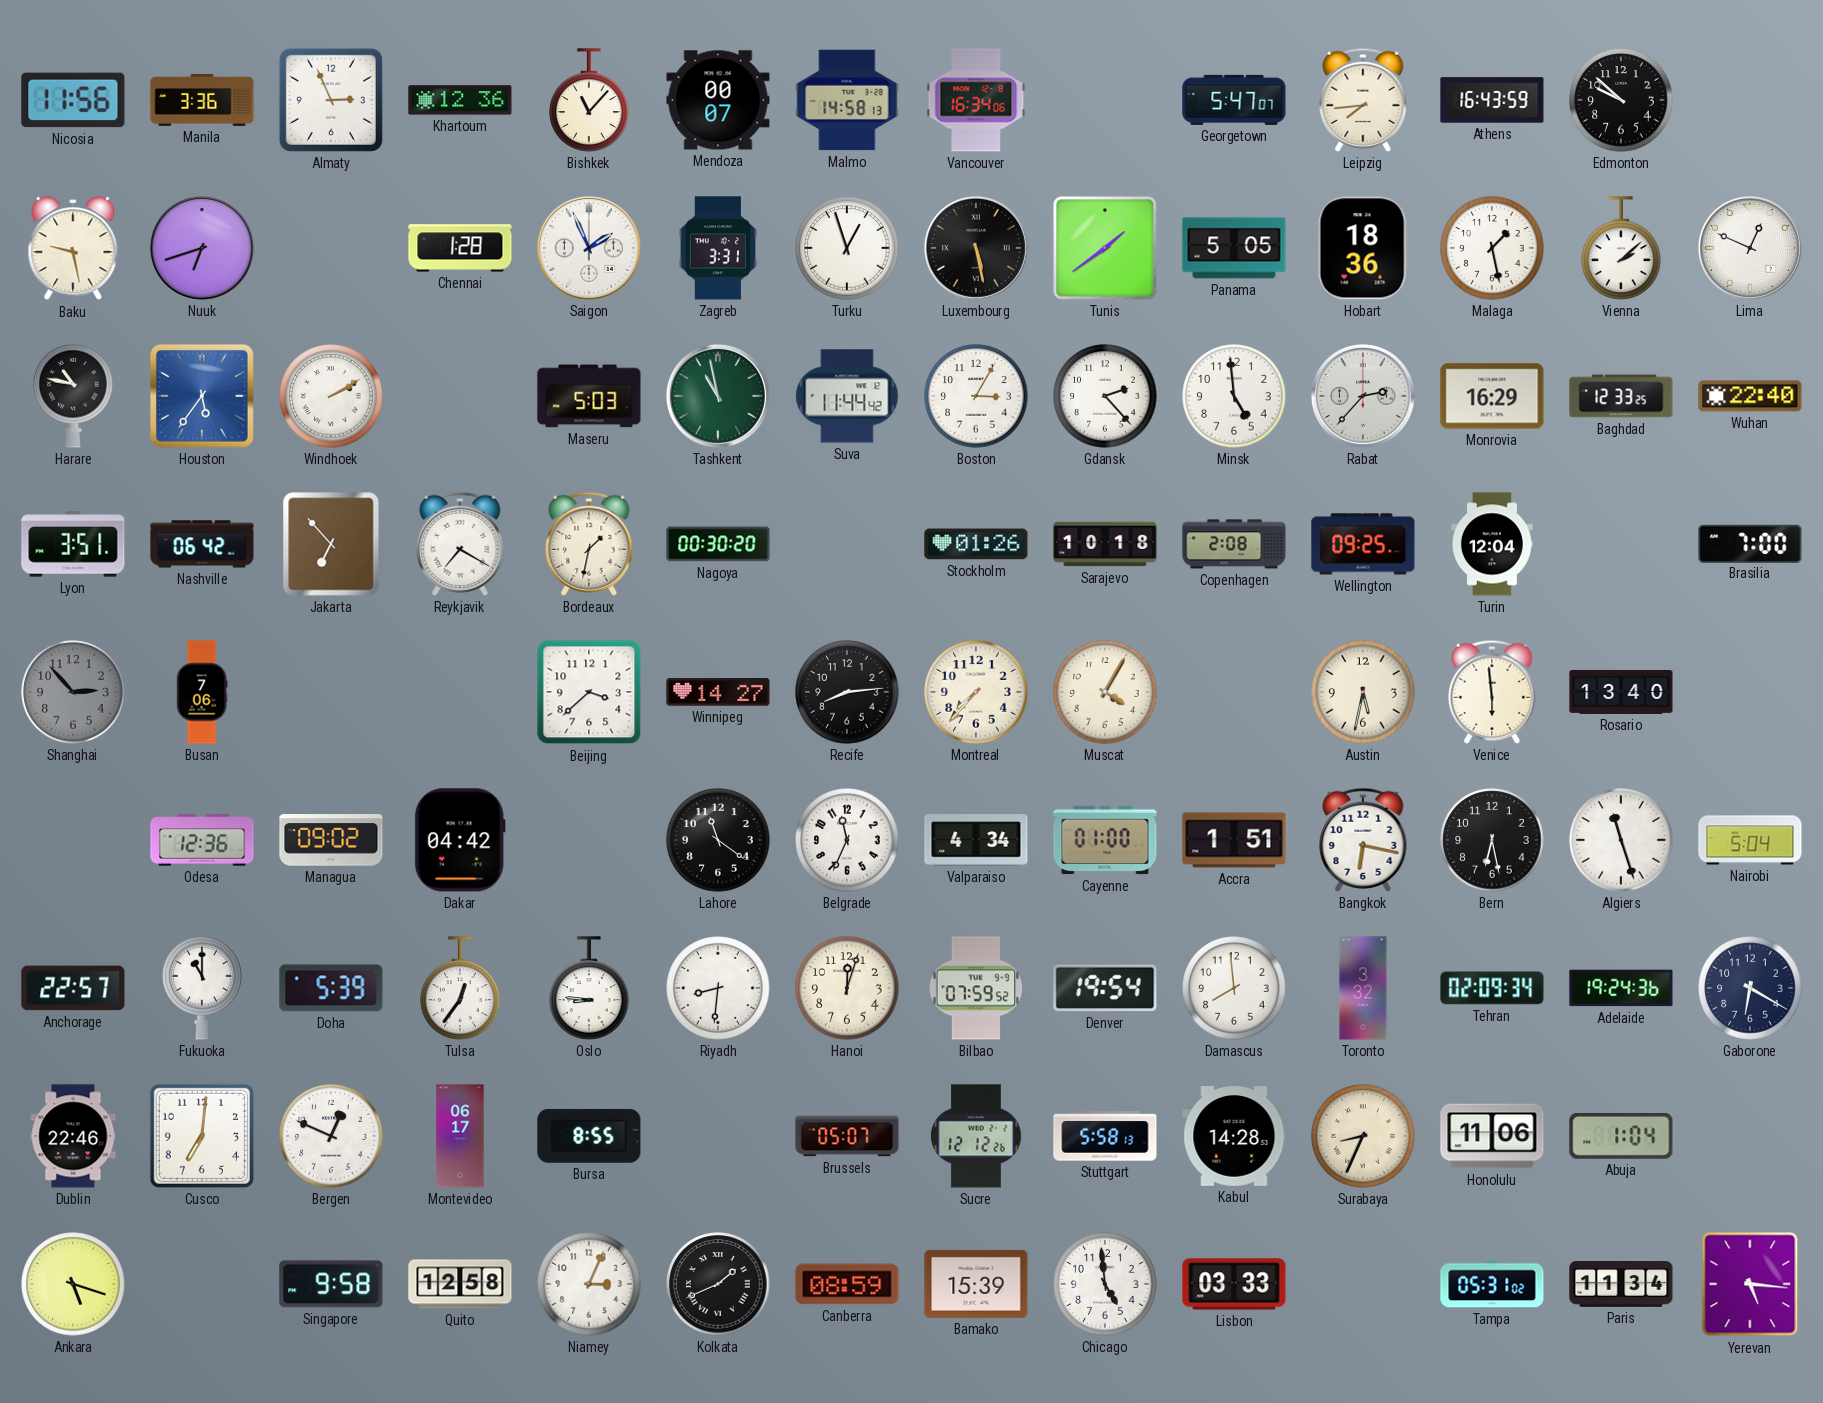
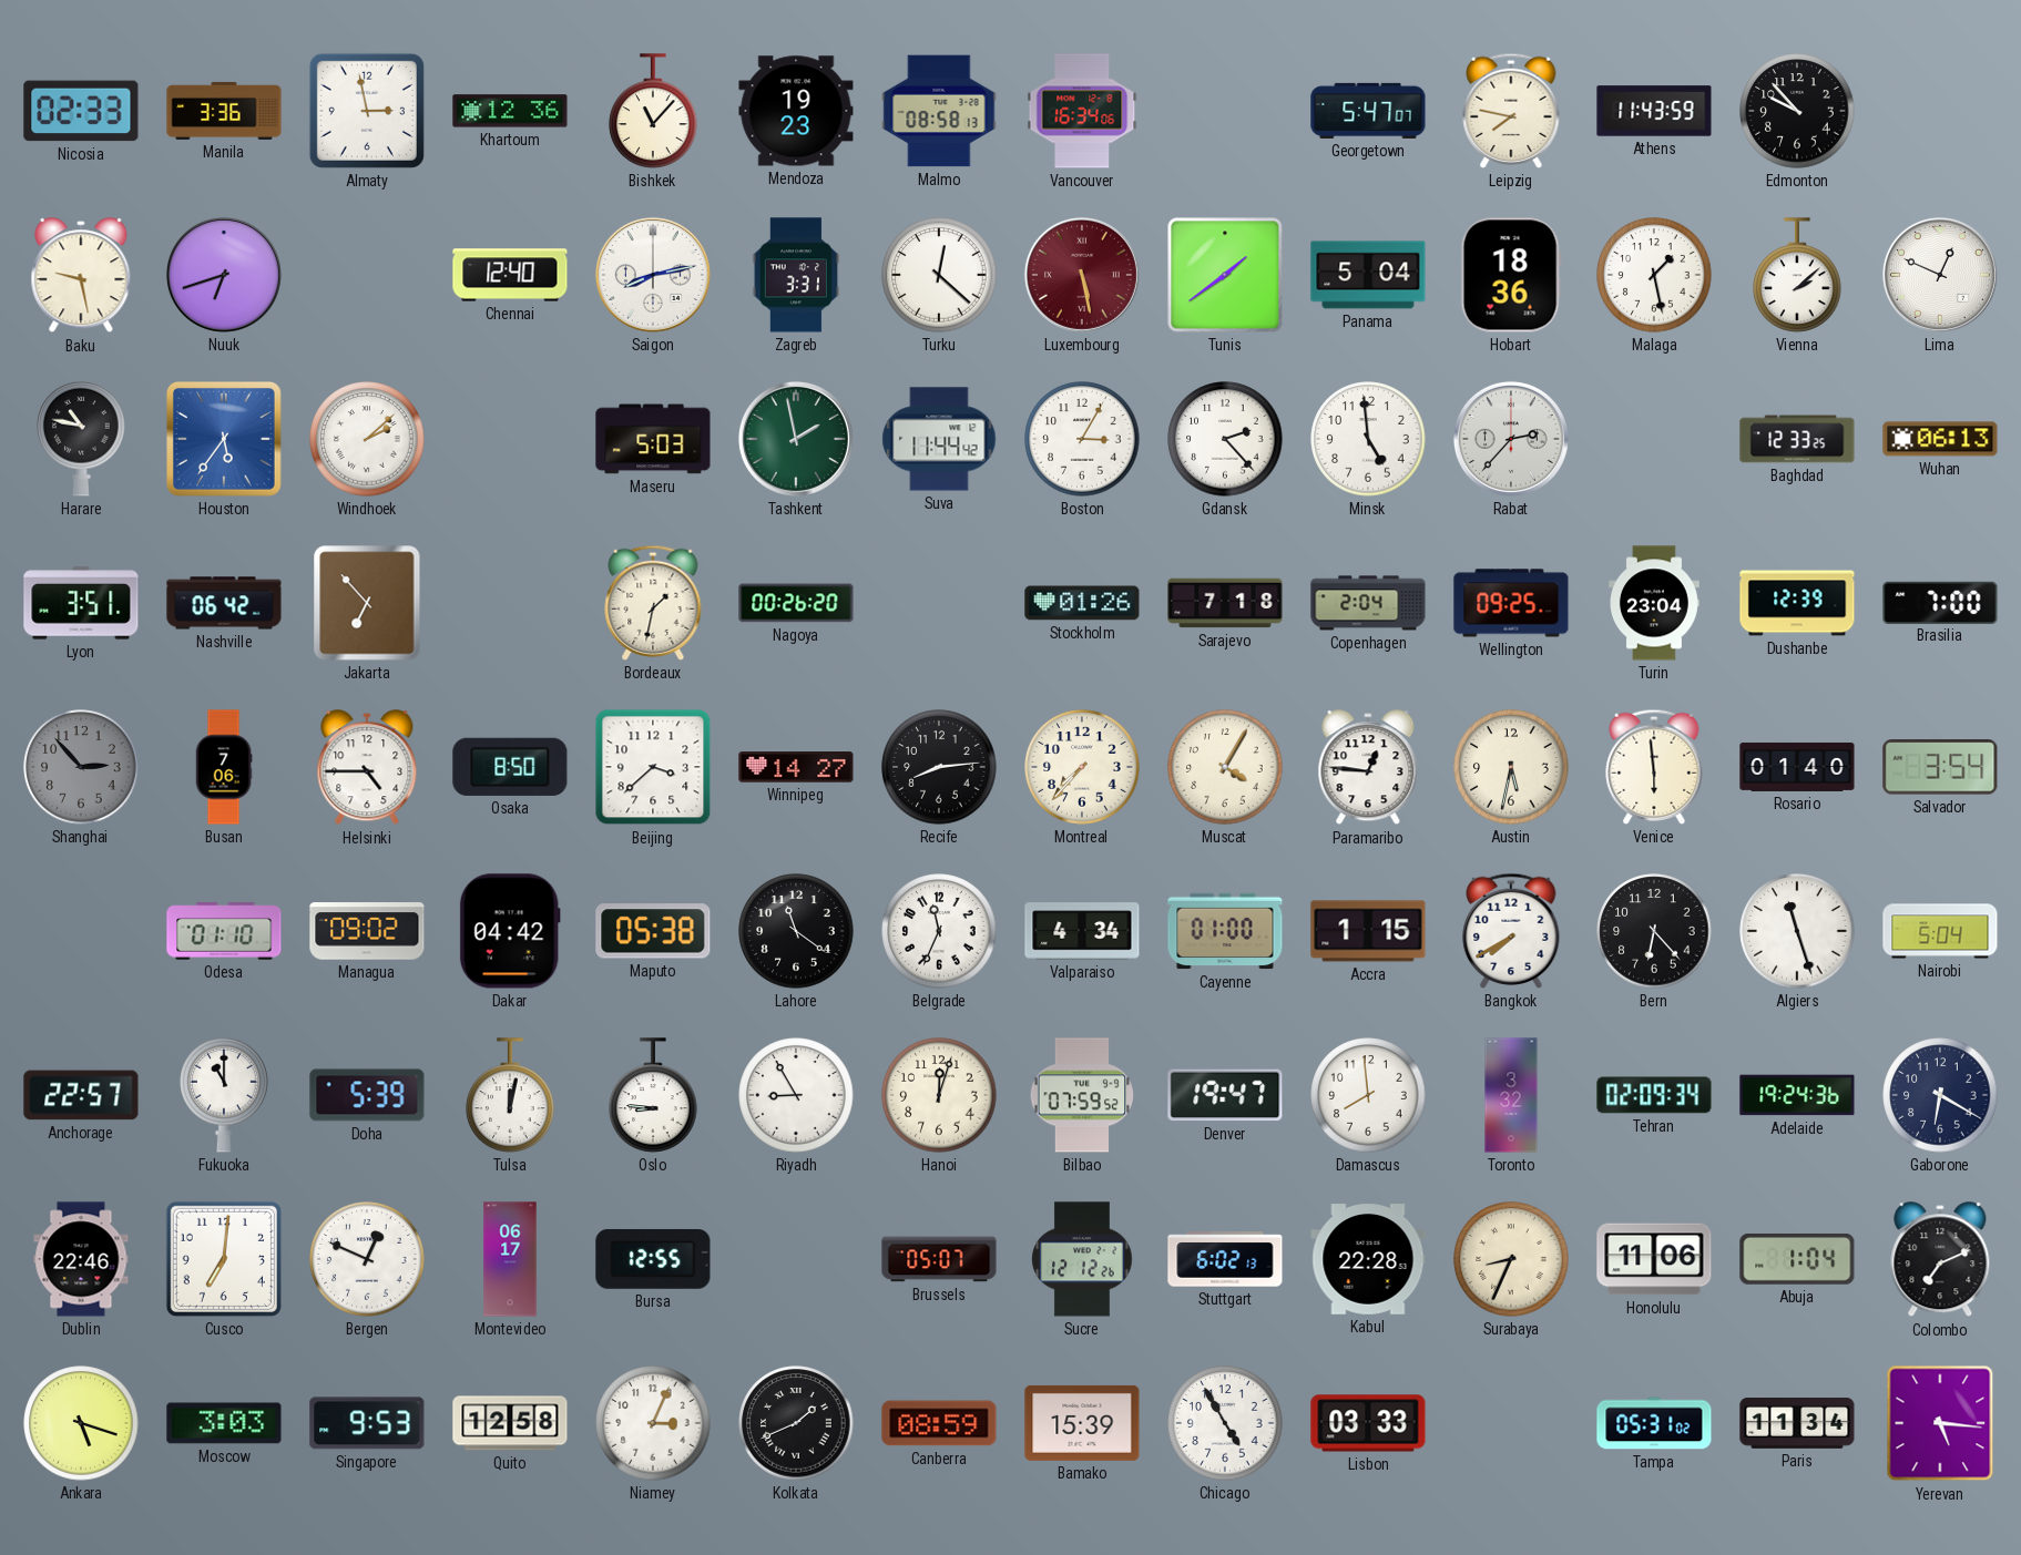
Nicosia: 11:56 -> 02:33 (81, 111)
Almaty: 2:56 -> 2:58 (367, 111)
Mendoza: 00:07 -> 19:23 (796, 111)
Malmo: 14:58 -> 08:58 (939, 111)
Leipzig: 7:44 -> 7:47 (1511, 111)
Athens: 16:43 -> 11:43 (1654, 111)
Edmonton: 9:52 -> 9:53 (1797, 111)
Chennai: 1:28 -> 12:40 (510, 275)
Saigon: 1:56 -> 8:13 (653, 275)
Turku: 12:57 -> 12:22 (939, 275)
Luxembourg dial: black -> burgundy (1082, 275)
Panama: 5:05 -> 5:04 (1368, 275)
Windhoek: 2:10 -> 2:08 (367, 439)
Tashkent: 10:58 -> 1:58 (796, 439)
Monrovia: 16:29 -> none (1492, 396)
Wuhan: 22:40 -> 06:13 (1940, 439)
Reykjavik: 7:20 -> none (460, 544)
Nagoya: 00:30 -> 00:26 (796, 603)
Sarajevo: 10:18 -> 7:18 (1225, 603)
Copenhagen: 2:08 -> 2:04 (1368, 603)
Turin: 12:04 -> 23:04 (1655, 603)
Dushanbe: none -> 12:39 (1797, 603)
Helsinki: none -> 4:45 (367, 768)
Osaka: none -> 8:50 (510, 767)
Paramaribo: none -> 12:46 (1368, 768)
Rosario: 13:40 -> 01:40 (1797, 767)
Salvador: none -> 3:54 (1940, 767)
Odesa: 12:36 -> 01:10 (224, 931)
Maputo: none -> 05:38 (653, 931)
Accra: 1:51 -> 1:15 (1368, 931)
Bangkok: 6:17 -> 7:40 (1511, 931)
Bern: 6:28 -> 6:23 (1654, 931)
Tulsa: 12:36 -> 12:02 (510, 1095)
Riyadh: 8:31 -> 8:55 (796, 1095)
Denver: 19:54 -> 19:47 (1225, 1095)
Bursa: 8:55 -> 12:55 (653, 1259)
Stuttgart: 5:58 -> 6:02 (1225, 1259)
Kabul: 14:28 -> 22:28 (1368, 1259)
Colombo: none -> 7:11 (1940, 1260)
Moscow: none -> 3:03 (224, 1423)
Singapore: 9:58 -> 9:53 (367, 1423)
Chicago: 4:59 -> 4:55 (1225, 1423)
